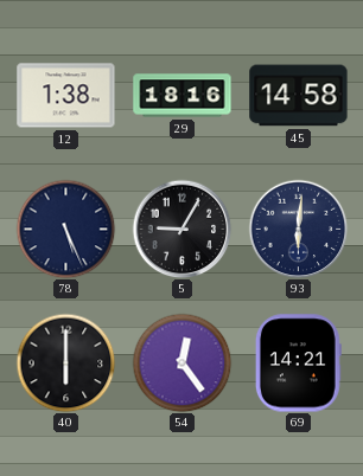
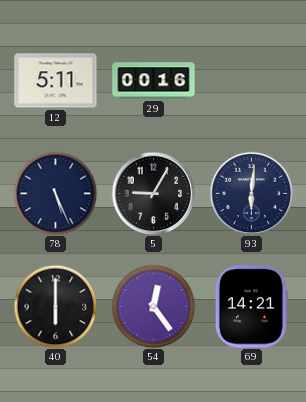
12: 1:38 -> 5:11 (56, 81)
29: 18:16 -> 00:16 (154, 81)
45: 14:58 -> none (299, 96)
